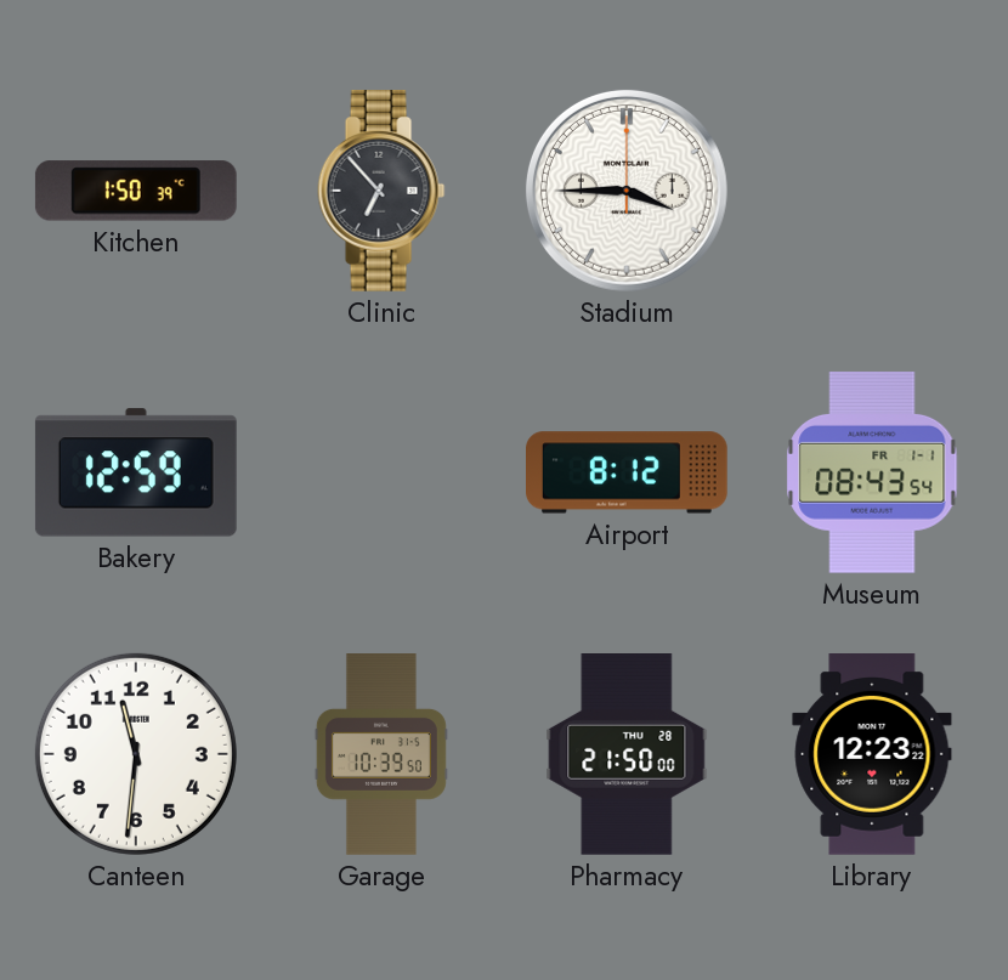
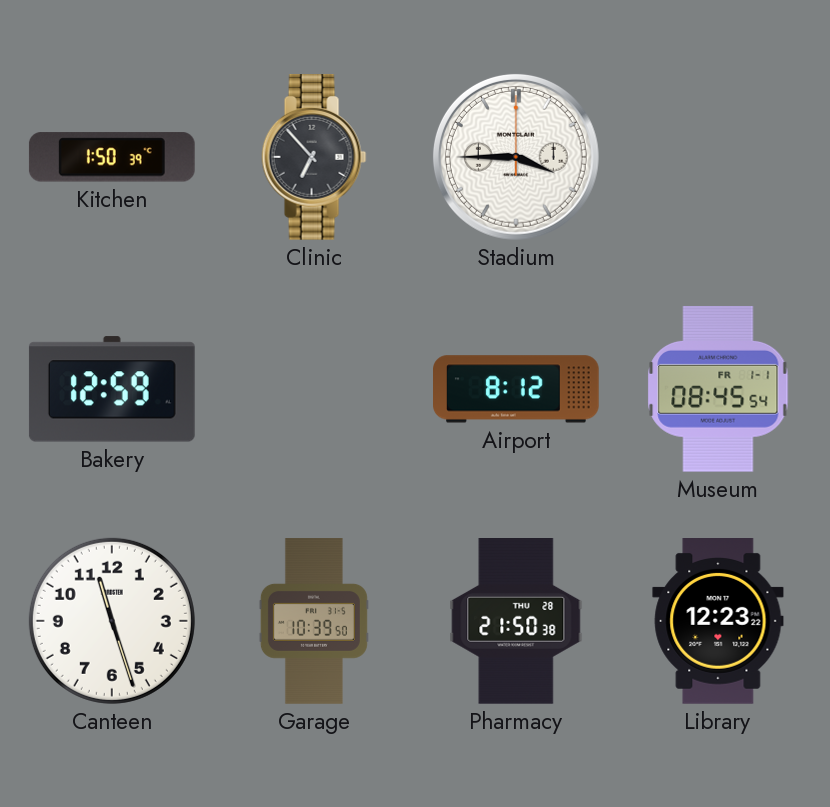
Museum: 08:43 -> 08:45 (718, 389)
Canteen: 11:31 -> 11:27 (112, 621)
Pharmacy: 21:50:00 -> 21:50:38 (516, 622)
